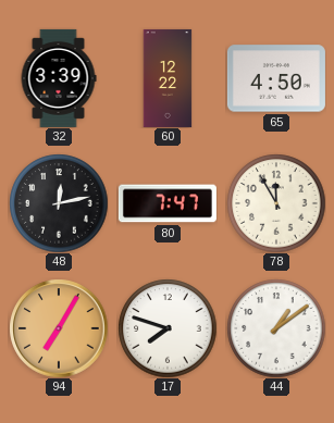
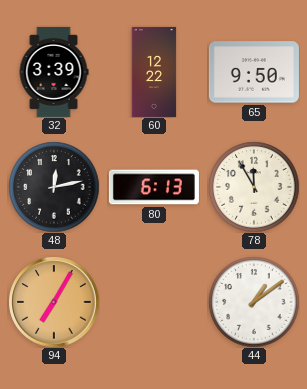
65: 4:50 -> 9:50 (254, 72)
80: 7:47 -> 6:13 (154, 187)
17: 7:48 -> none (168, 328)
